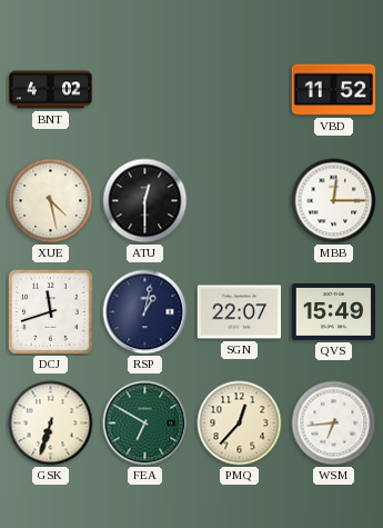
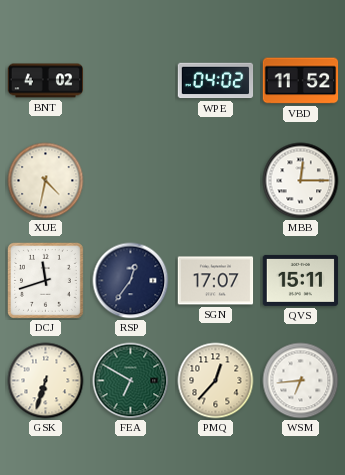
WPE: none -> 04:02 (216, 81)
XUE: 4:28 -> 4:32 (46, 181)
ATU: 12:30 -> none (145, 201)
RSP: 1:02 -> 12:36 (131, 281)
SGN: 22:07 -> 17:07 (216, 281)
QVS: 15:49 -> 15:11 (301, 280)
